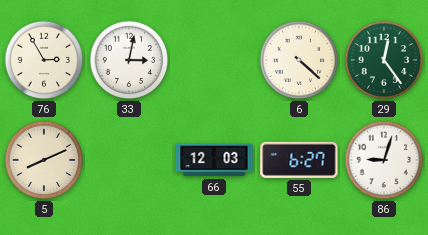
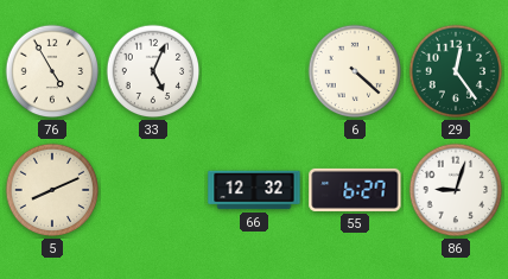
76: 2:55 -> 4:55 (52, 71)
33: 3:02 -> 5:04 (153, 71)
66: 12:03 -> 12:32 (254, 190)
